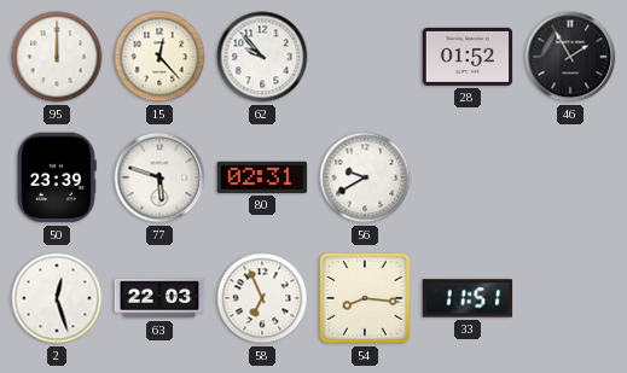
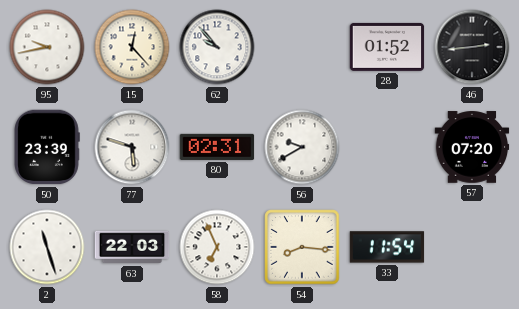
95: 12:00 -> 9:43 (47, 47)
46: 1:55 -> 2:44 (472, 47)
57: none -> 07:20 (472, 147)
2: 12:27 -> 11:27 (47, 247)
33: 11:51 -> 11:54 (387, 247)
